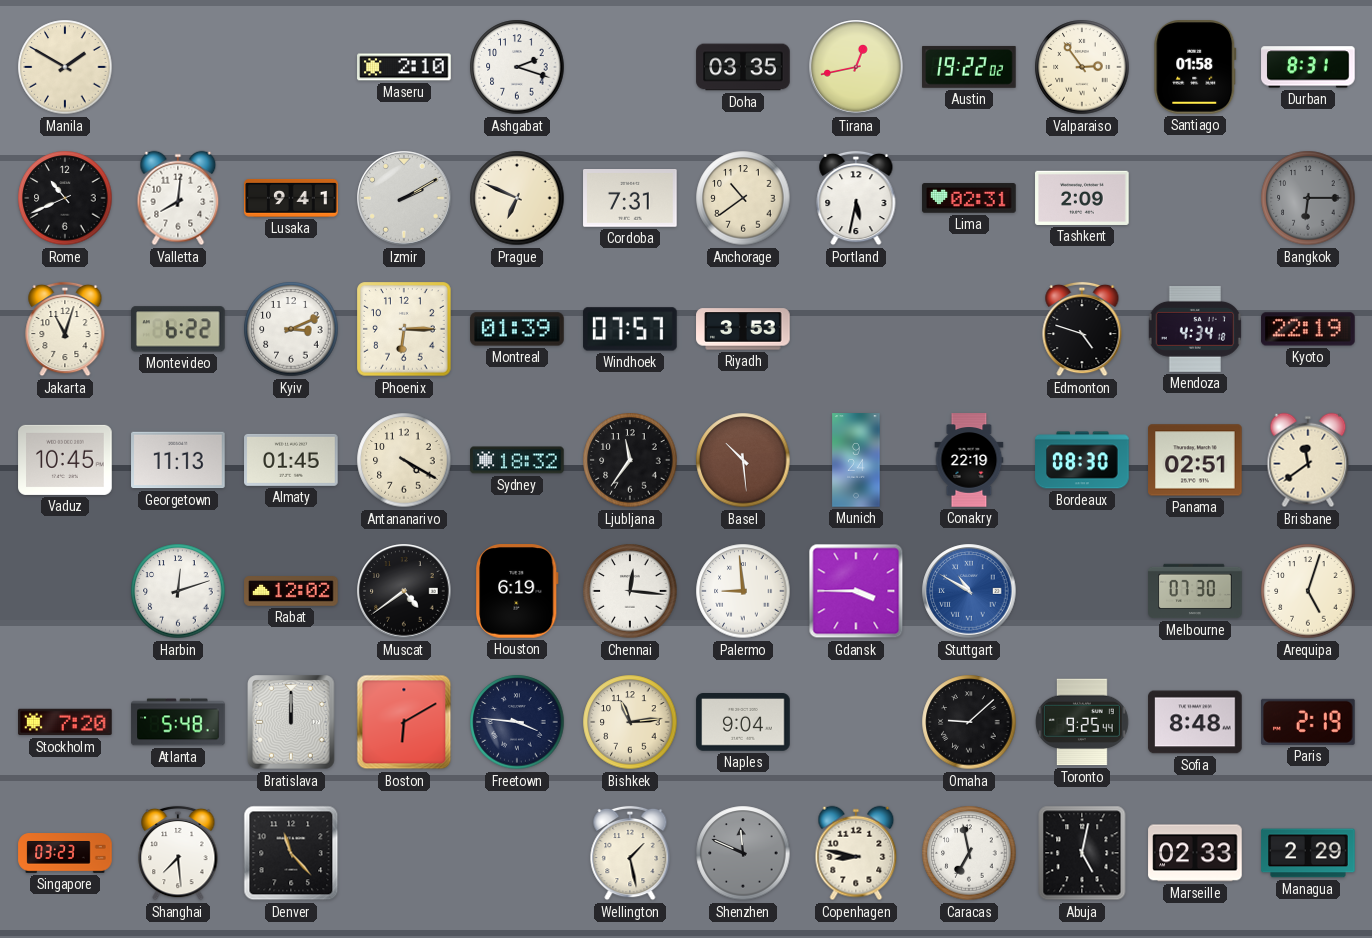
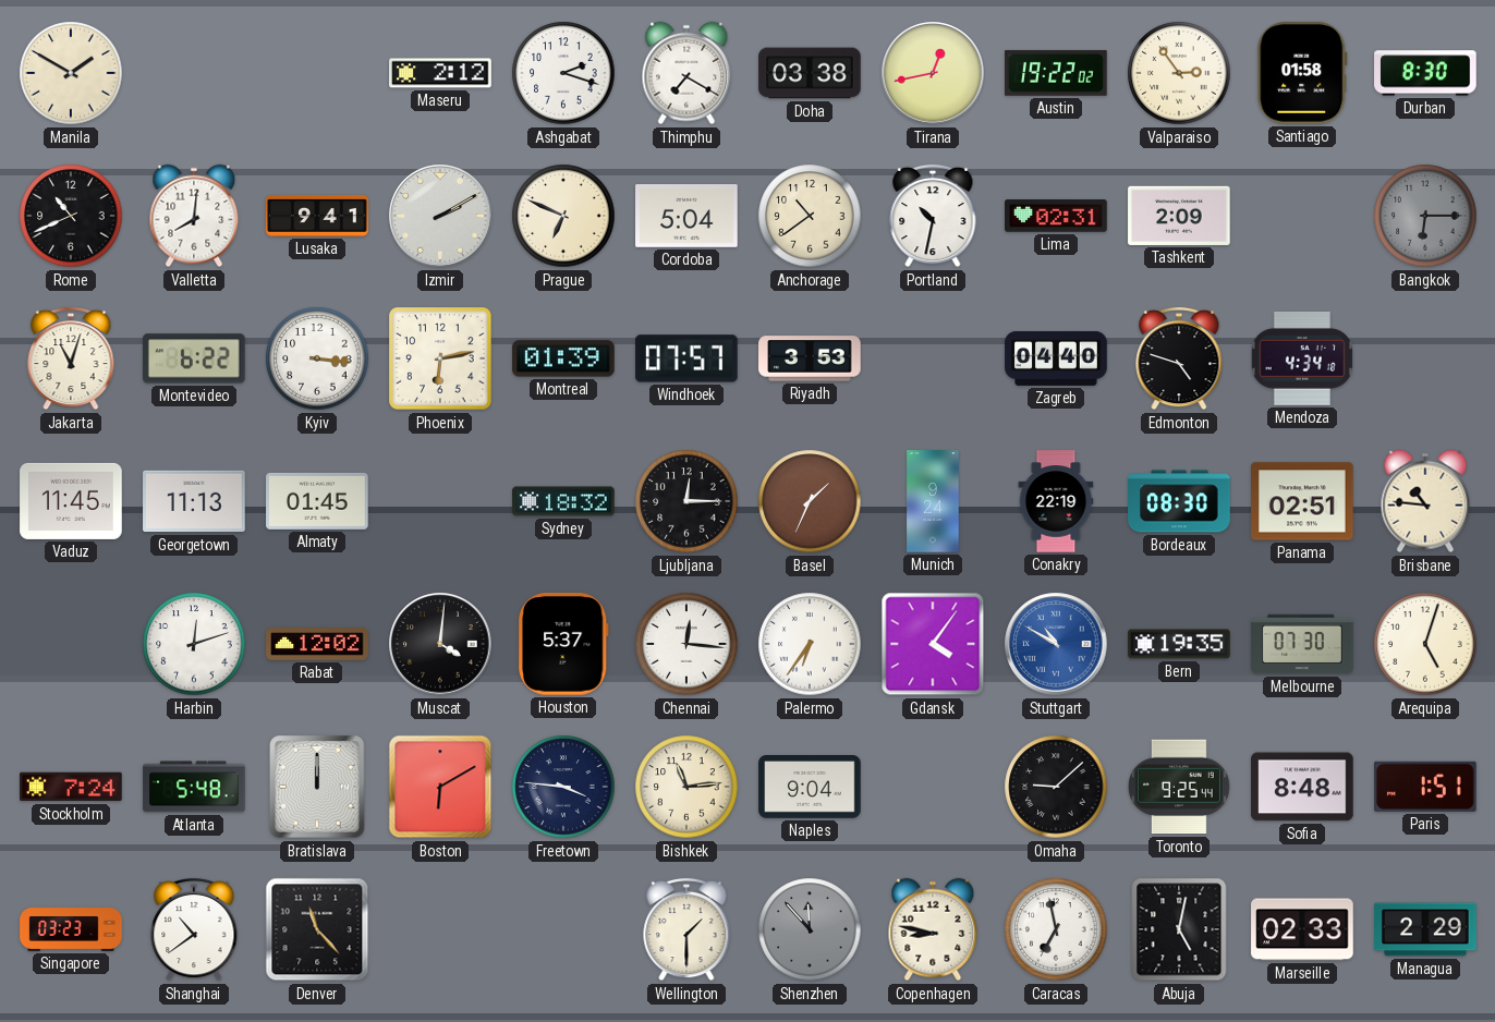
Maseru: 2:10 -> 2:12 (440, 73)
Thimphu: none -> 7:20 (686, 73)
Doha: 03:35 -> 03:38 (810, 73)
Durban: 8:31 -> 8:30 (1425, 73)
Cordoba: 7:31 -> 5:04 (686, 217)
Portland: 5:32 -> 10:32 (933, 216)
Kyiv: 3:11 -> 3:16 (317, 358)
Phoenix: 6:15 -> 6:13 (440, 358)
Zagreb: none -> 04:40 (1056, 358)
Kyoto: 22:19 -> none (1308, 329)
Vaduz: 10:45 -> 11:45 (71, 501)
Antananarivo: 4:20 -> none (404, 460)
Ljubljana: 11:36 -> 12:15 (686, 501)
Basel: 10:29 -> 1:34 (810, 501)
Brisbane: 11:39 -> 10:46 (1425, 501)
Muscat: 4:39 -> 4:01 (440, 644)
Houston: 6:19 -> 5:37 (564, 644)
Palermo: 8:59 -> 6:36 (810, 644)
Gdansk: 3:45 -> 4:06 (933, 644)
Bern: none -> 19:35 (1179, 644)
Stockholm: 7:20 -> 7:24 (71, 787)
Paris: 2:19 -> 1:51 (1426, 787)
Shanghai: 7:29 -> 10:39 (194, 929)
Wellington: 1:28 -> 1:30 (686, 929)
Shenzhen: 11:49 -> 11:53 (810, 929)
